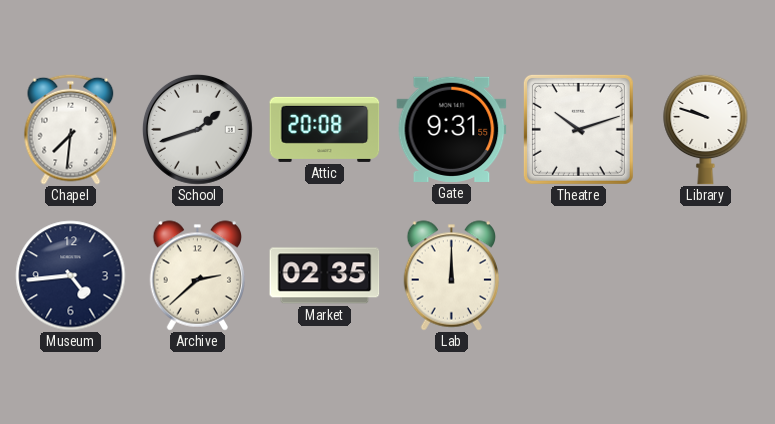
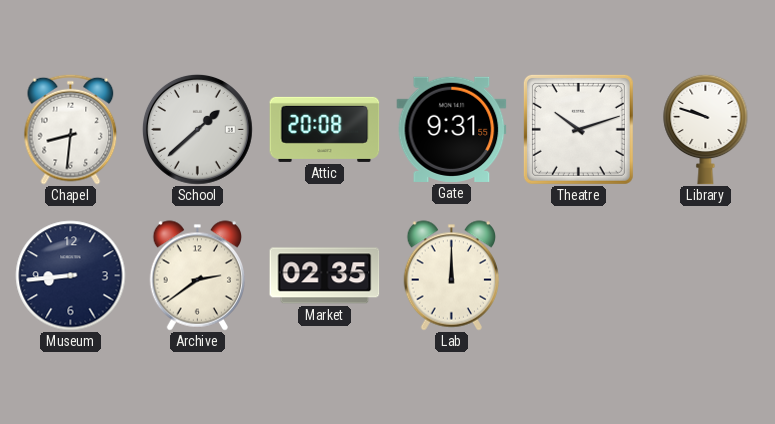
Chapel: 7:31 -> 8:31 (71, 129)
School: 1:42 -> 1:38 (197, 129)
Museum: 4:44 -> 8:44 (71, 276)
Archive: 2:38 -> 2:39 (197, 276)
